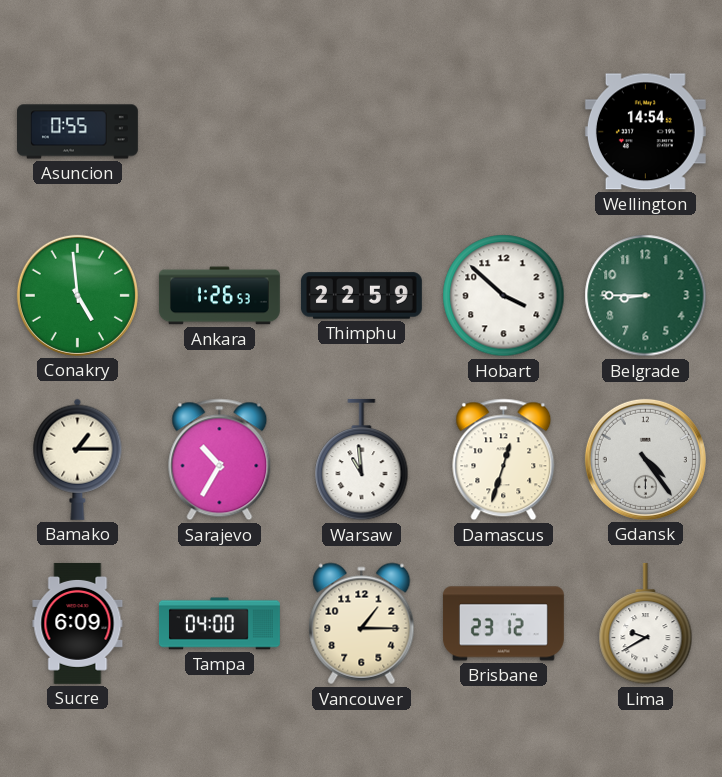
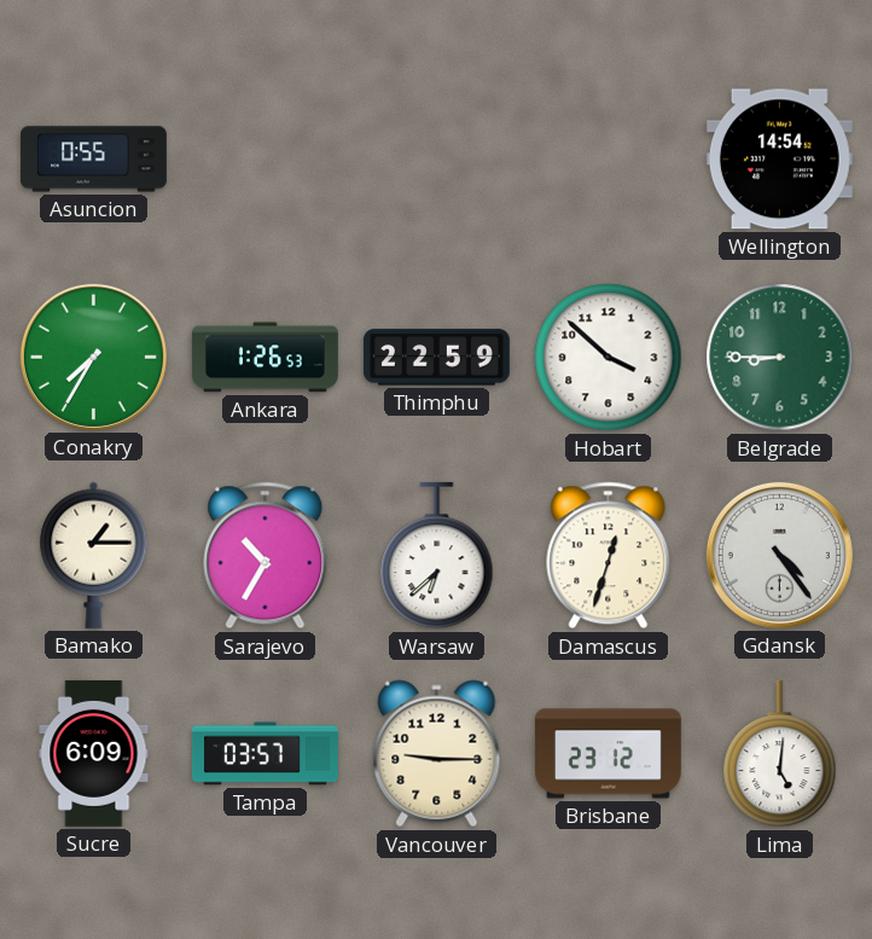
Conakry: 4:59 -> 7:35 (93, 357)
Warsaw: 10:59 -> 6:38 (437, 556)
Tampa: 04:00 -> 03:57 (266, 754)
Vancouver: 1:15 -> 9:15 (437, 754)
Lima: 9:40 -> 5:01 (780, 754)
